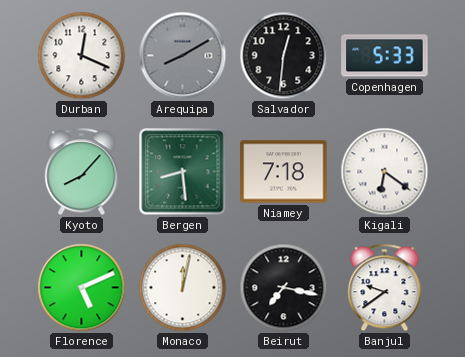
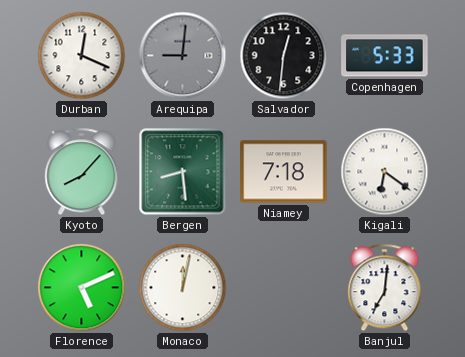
Arequipa: 8:10 -> 9:01 (183, 56)
Beirut: 7:17 -> none (284, 288)
Banjul: 9:39 -> 7:01 (385, 288)
